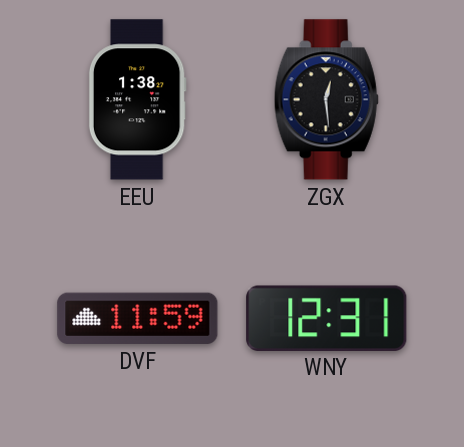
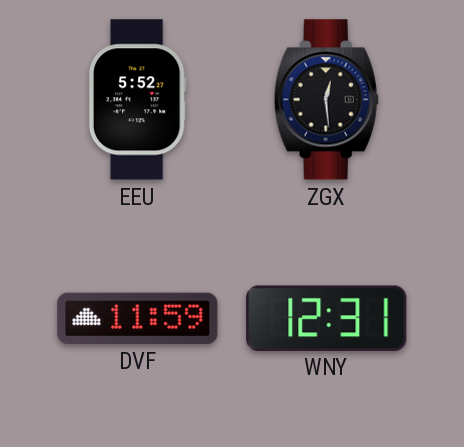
EEU: 1:38 -> 5:52 (137, 100)
